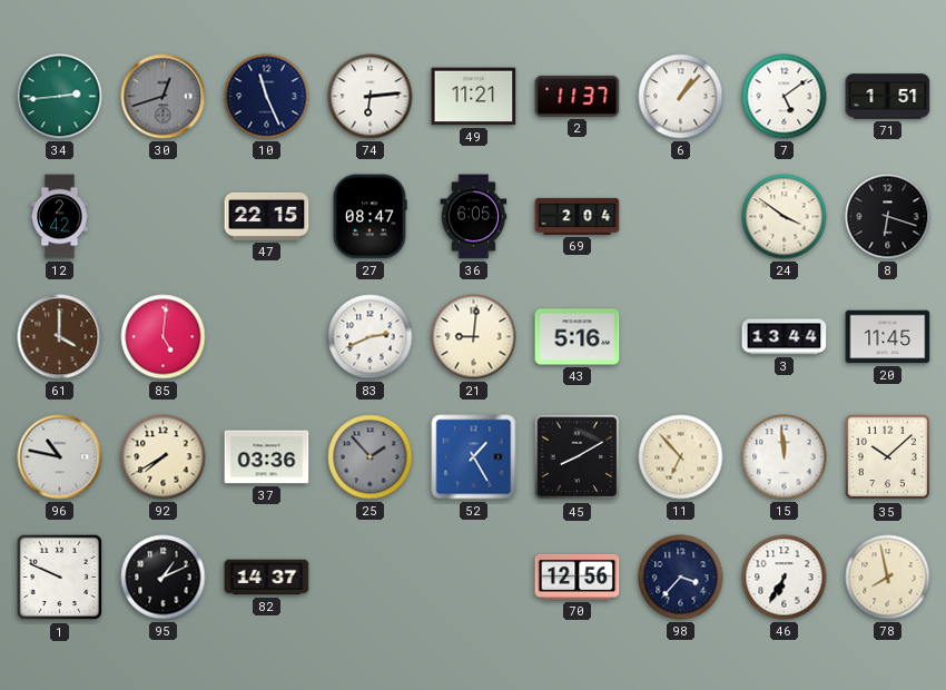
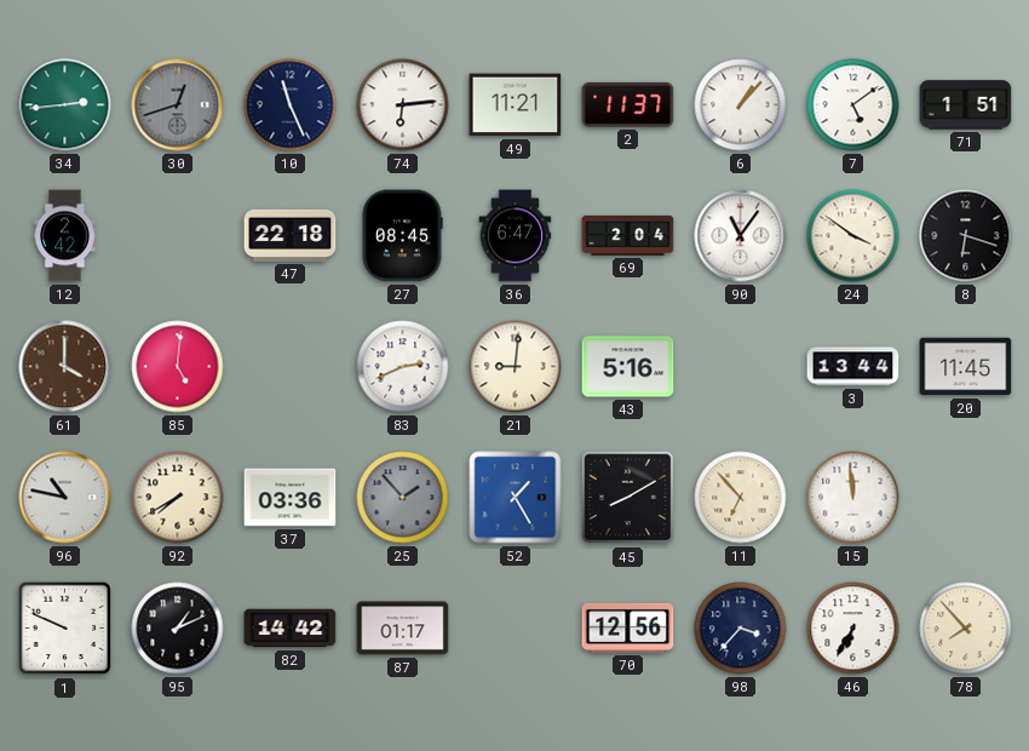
47: 22:15 -> 22:18 (291, 235)
27: 08:47 -> 08:45 (402, 236)
36: 6:05 -> 6:47 (516, 236)
90: none -> 11:06 (741, 236)
35: 10:08 -> none (888, 457)
82: 14:37 -> 14:42 (291, 629)
87: none -> 01:17 (403, 629)
78: 7:58 -> 7:53 (966, 629)
